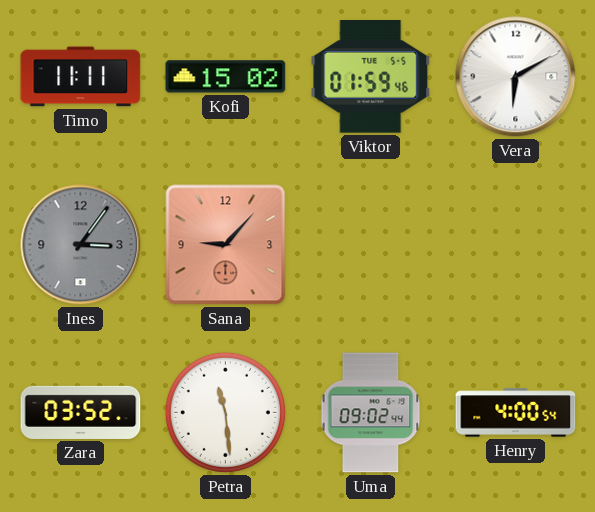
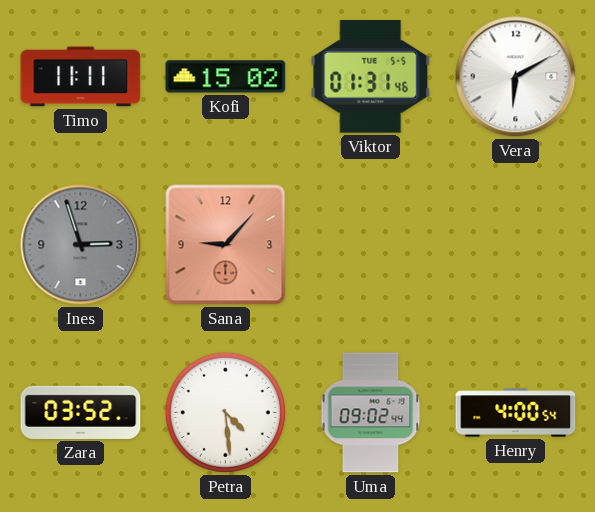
Viktor: 01:59 -> 01:31 (371, 77)
Ines: 3:06 -> 2:57 (81, 245)
Petra: 11:29 -> 4:29 (225, 412)
